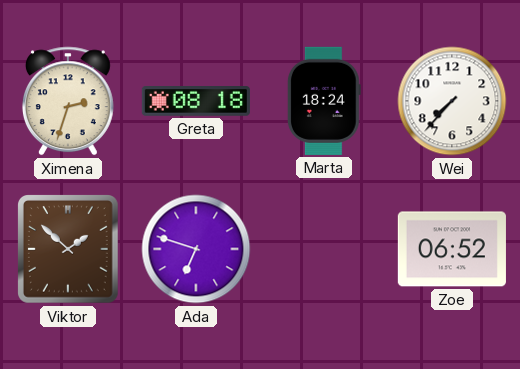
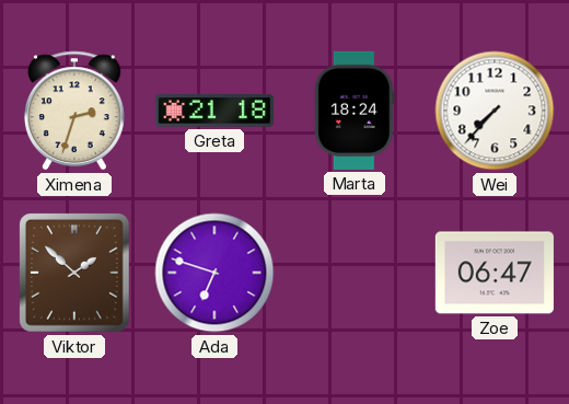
Greta: 08:18 -> 21:18 (214, 111)
Zoe: 06:52 -> 06:47 (495, 273)
